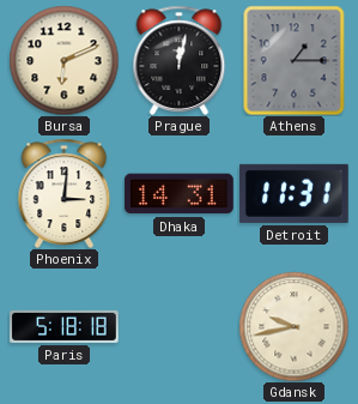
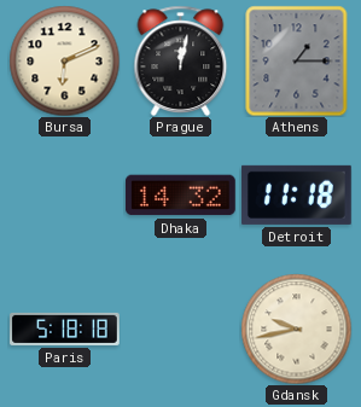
Phoenix: 3:01 -> none (65, 193)
Dhaka: 14:31 -> 14:32 (180, 196)
Detroit: 11:31 -> 11:18 (297, 194)
